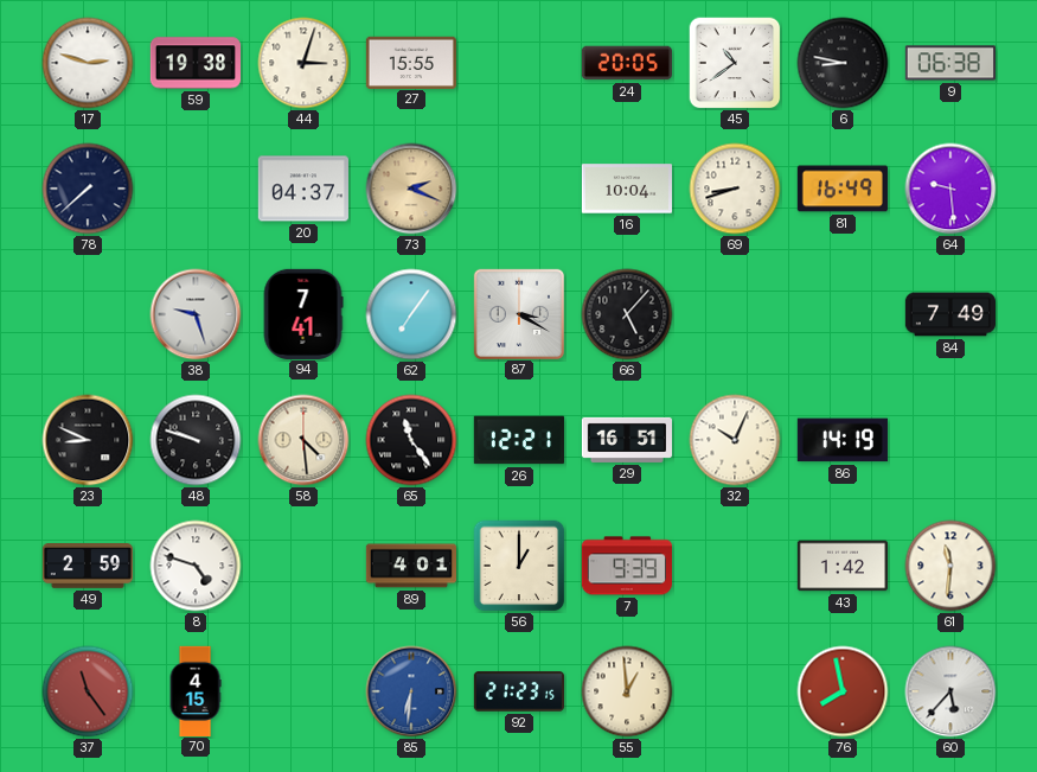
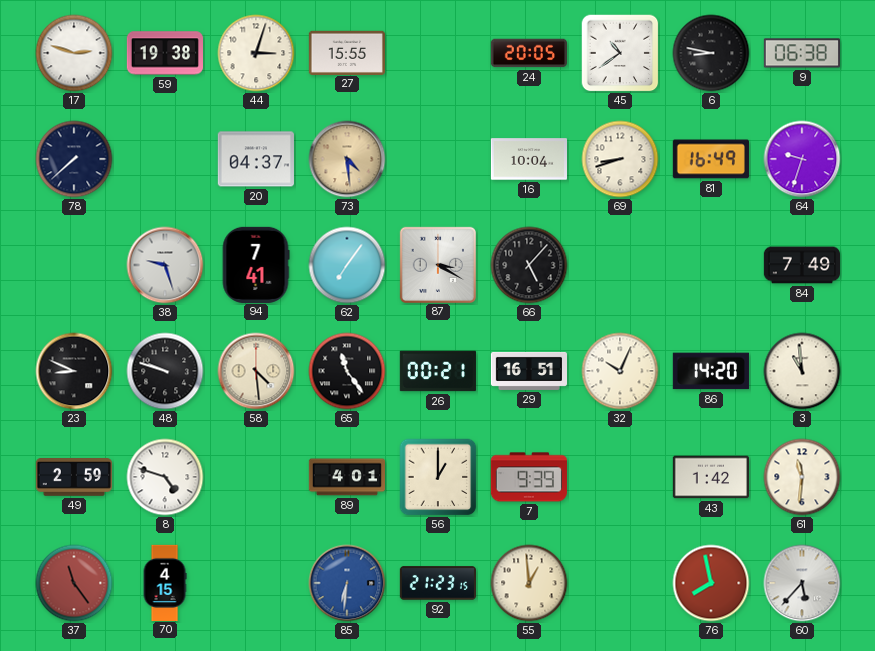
73: 2:19 -> 4:29 (347, 159)
64: 9:29 -> 9:33 (802, 159)
26: 12:21 -> 00:21 (438, 371)
86: 14:19 -> 14:20 (711, 371)
3: none -> 10:59 (802, 371)
